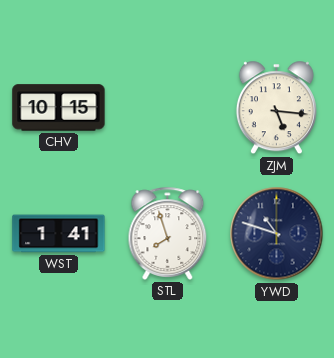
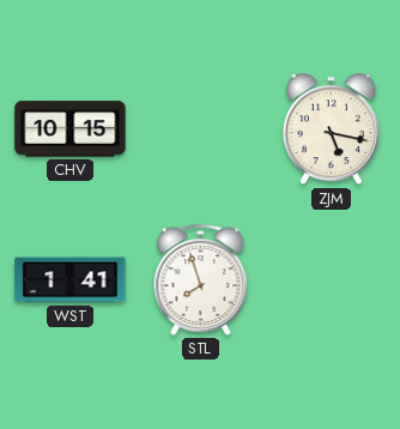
ZJM: 5:16 -> 5:17 (331, 129)
YWD: 10:48 -> none (277, 234)
